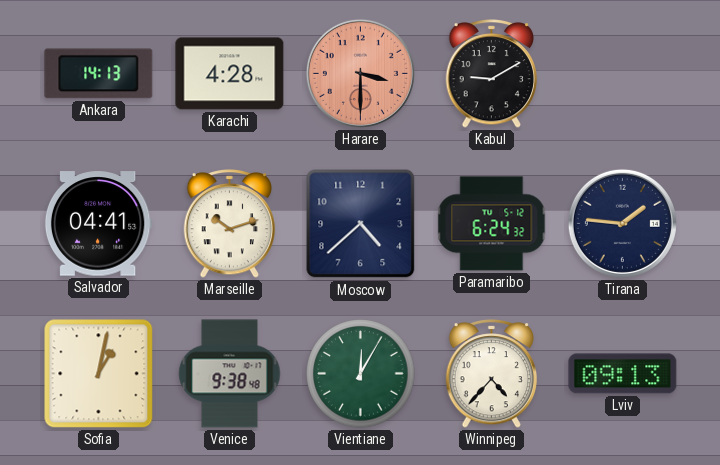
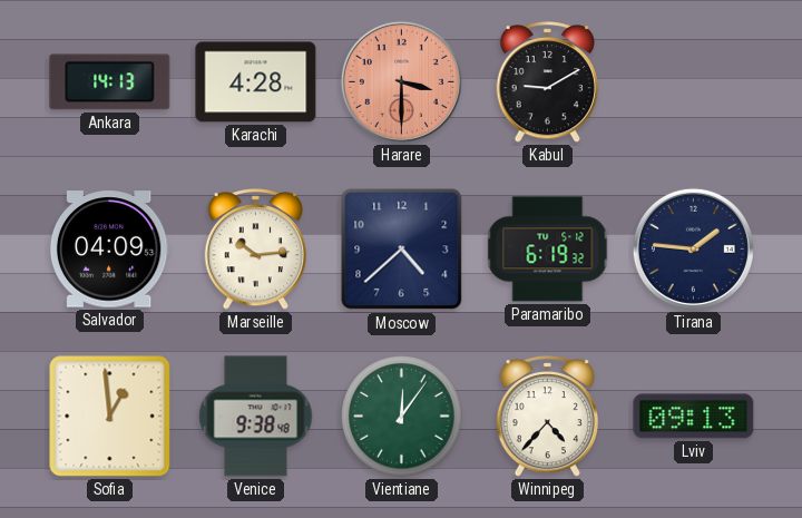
Salvador: 04:41 -> 04:09 (109, 250)
Marseille: 10:12 -> 10:14 (256, 250)
Paramaribo: 6:24 -> 6:19 (548, 250)
Sofia: 1:02 -> 12:59 (110, 417)
Vientiane: 12:05 -> 12:06 (402, 417)
